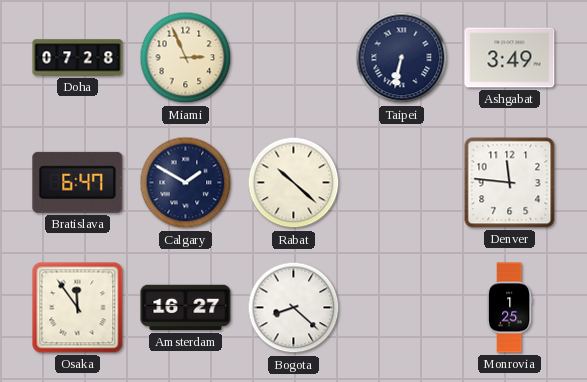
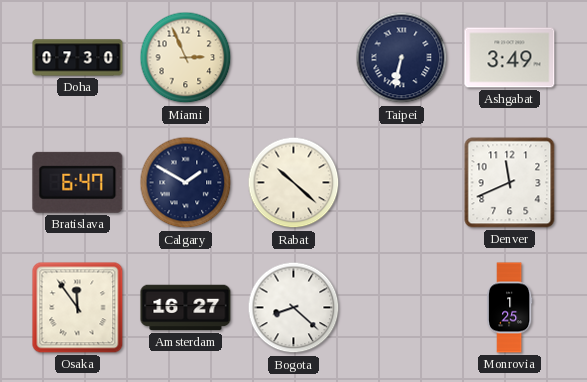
Doha: 07:28 -> 07:30 (78, 58)
Denver: 11:46 -> 11:41 (510, 183)
